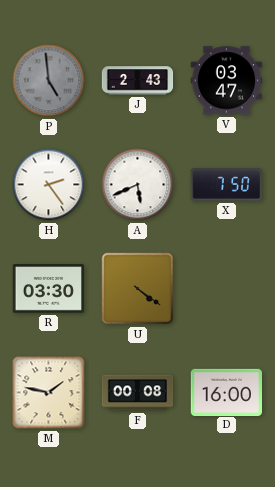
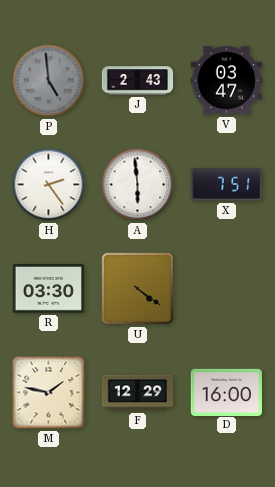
A: 5:41 -> 5:59 (138, 185)
X: 7:50 -> 7:51 (227, 185)
F: 00:08 -> 12:29 (138, 393)
